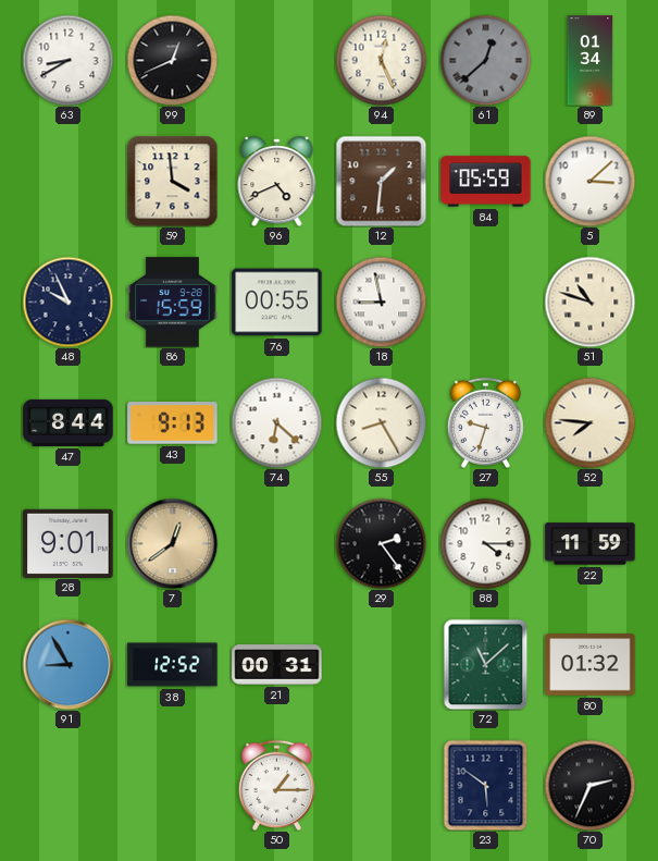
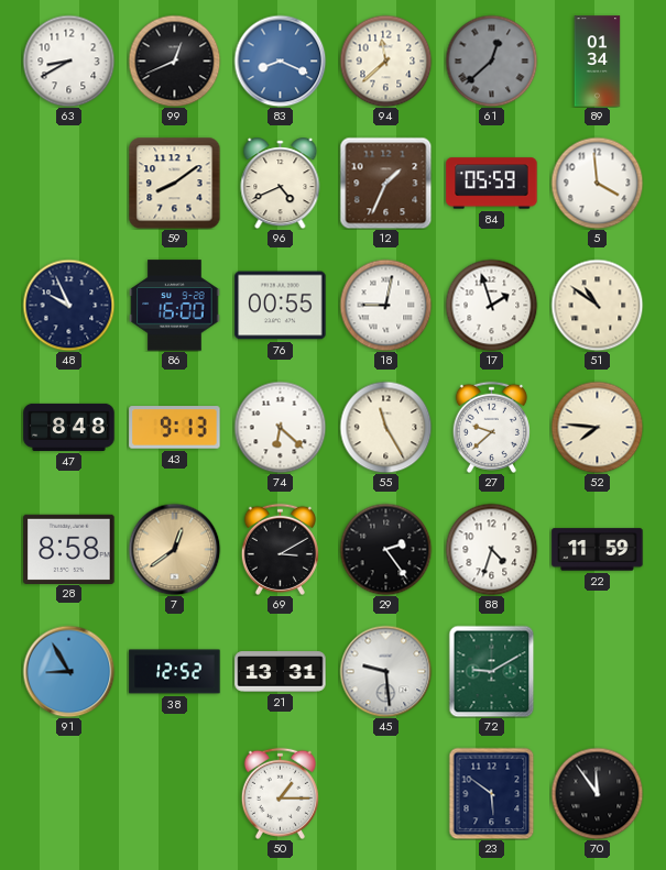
83: none -> 8:19 (280, 60)
94: 12:26 -> 11:38 (385, 60)
59: 3:59 -> 8:09 (174, 183)
12: 1:31 -> 1:34 (385, 183)
5: 3:08 -> 3:59 (597, 183)
86: 15:59 -> 16:00 (175, 306)
18: 8:58 -> 9:02 (385, 305)
17: none -> 1:57 (491, 305)
51: 10:48 -> 10:51 (597, 305)
47: 8:44 -> 8:48 (69, 427)
55: 8:25 -> 11:25 (385, 427)
27: 9:33 -> 9:38 (491, 427)
28: 9:01 -> 8:58 (69, 549)
69: none -> 3:10 (280, 549)
88: 4:15 -> 4:33 (491, 549)
21: 00:31 -> 13:31 (281, 672)
45: none -> 9:29 (385, 671)
72: 11:08 -> 9:10 (492, 671)
80: 01:32 -> none (591, 665)
70: 2:34 -> 11:54 (597, 793)
